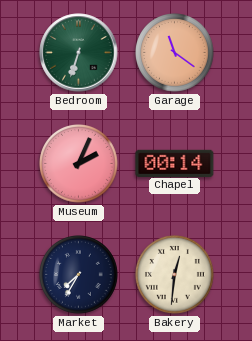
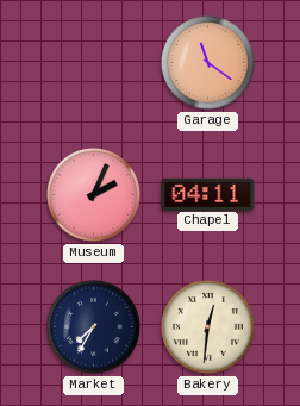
Bedroom: 6:33 -> none (79, 53)
Chapel: 00:14 -> 04:11 (208, 194)
